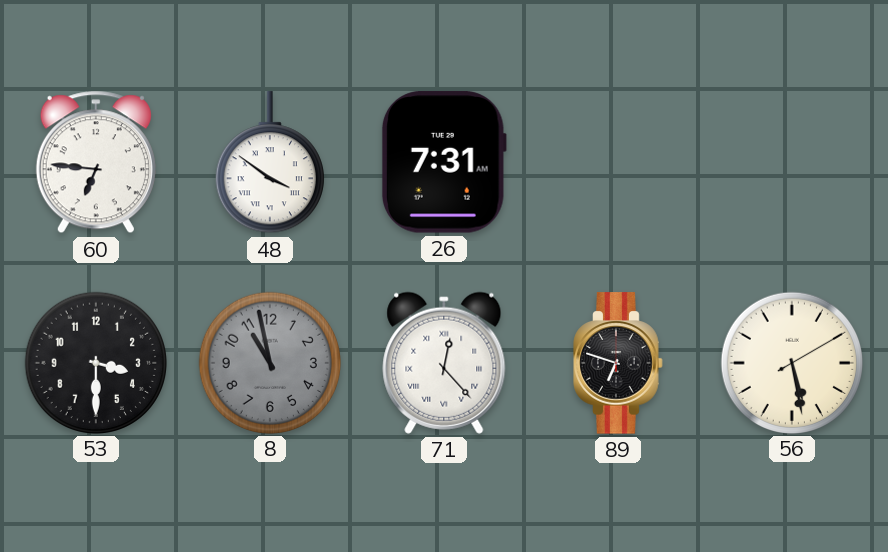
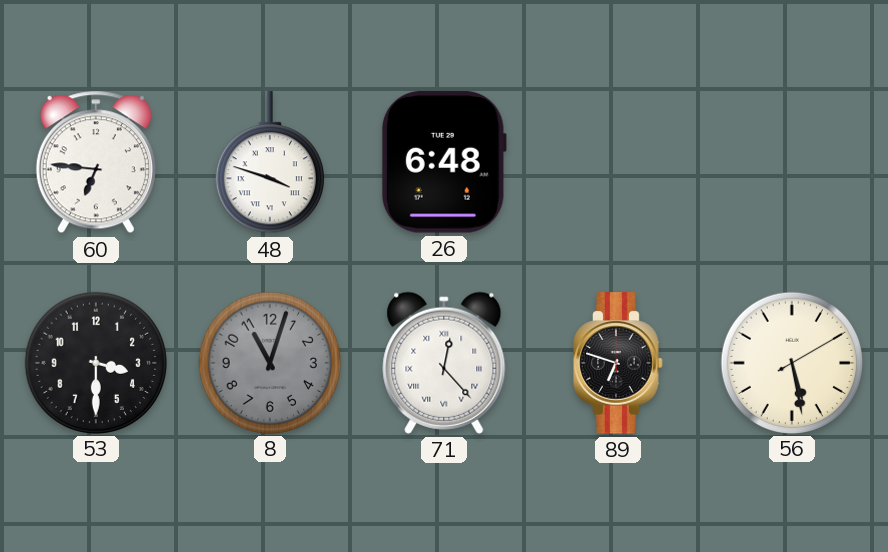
48: 3:51 -> 3:48 (270, 163)
26: 7:31 -> 6:48 (444, 162)
8: 10:58 -> 11:03 (269, 362)
